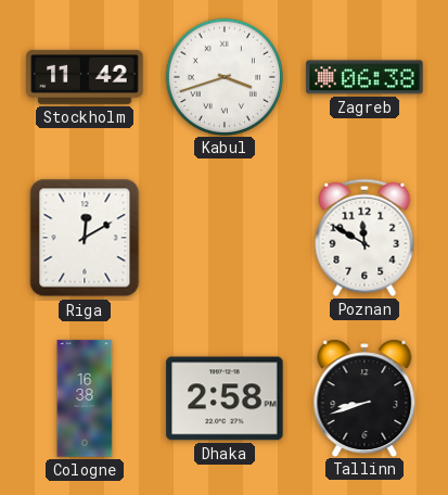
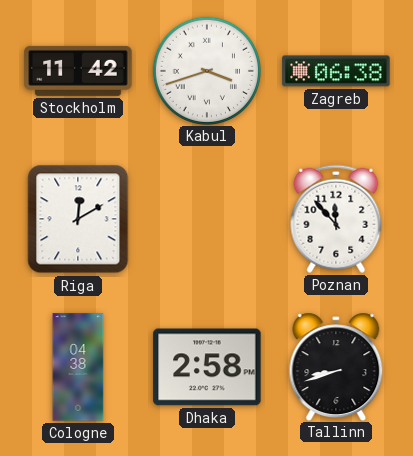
Poznan: 11:50 -> 11:53 (336, 219)
Cologne: 16:38 -> 04:38 (78, 367)
